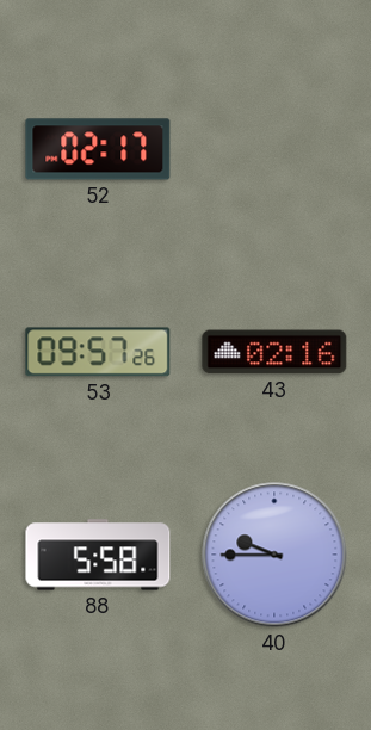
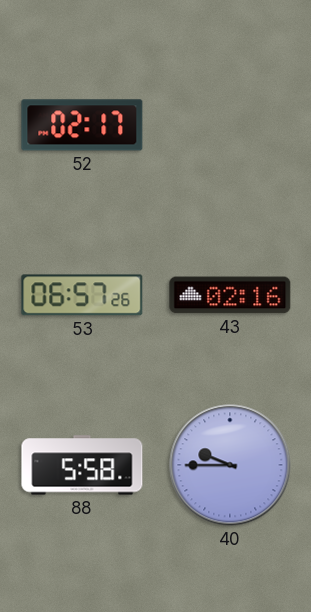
53: 09:57 -> 06:57 (82, 295)
